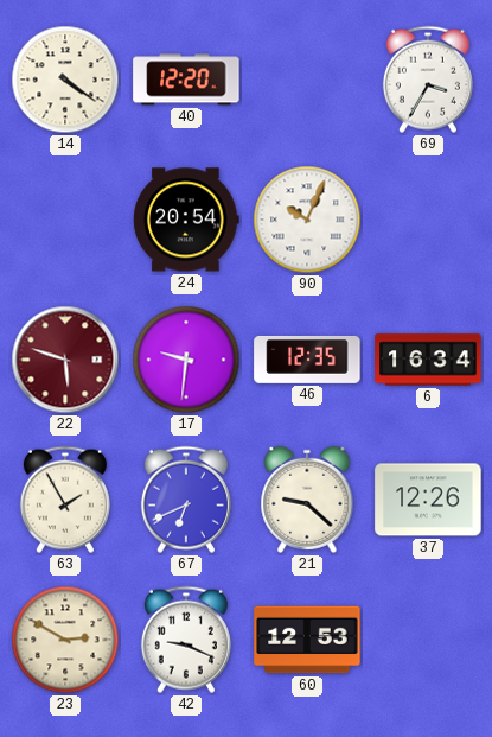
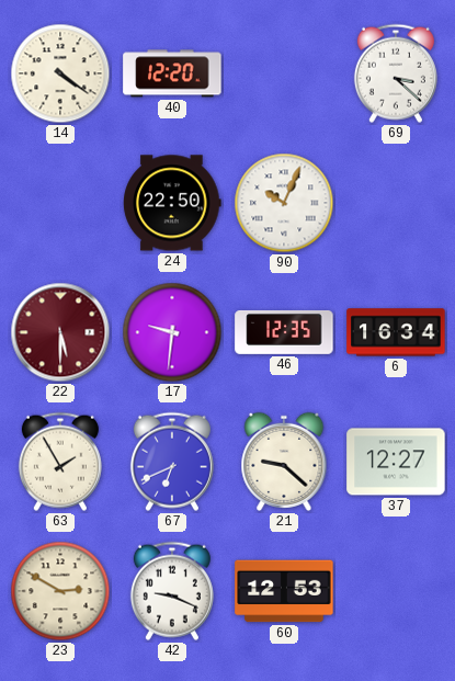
69: 3:35 -> 3:22 (396, 73)
24: 20:54 -> 22:50 (172, 203)
22: 5:48 -> 5:30 (60, 332)
37: 12:26 -> 12:27 (396, 462)
